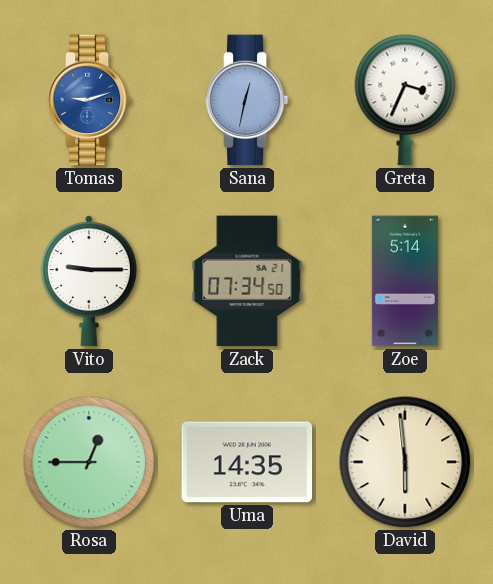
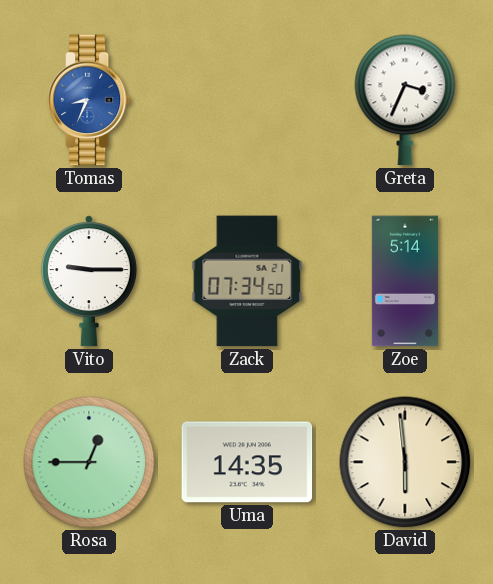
Tomas: 9:12 -> 8:34 (89, 100)
Sana: 12:32 -> none (247, 100)
